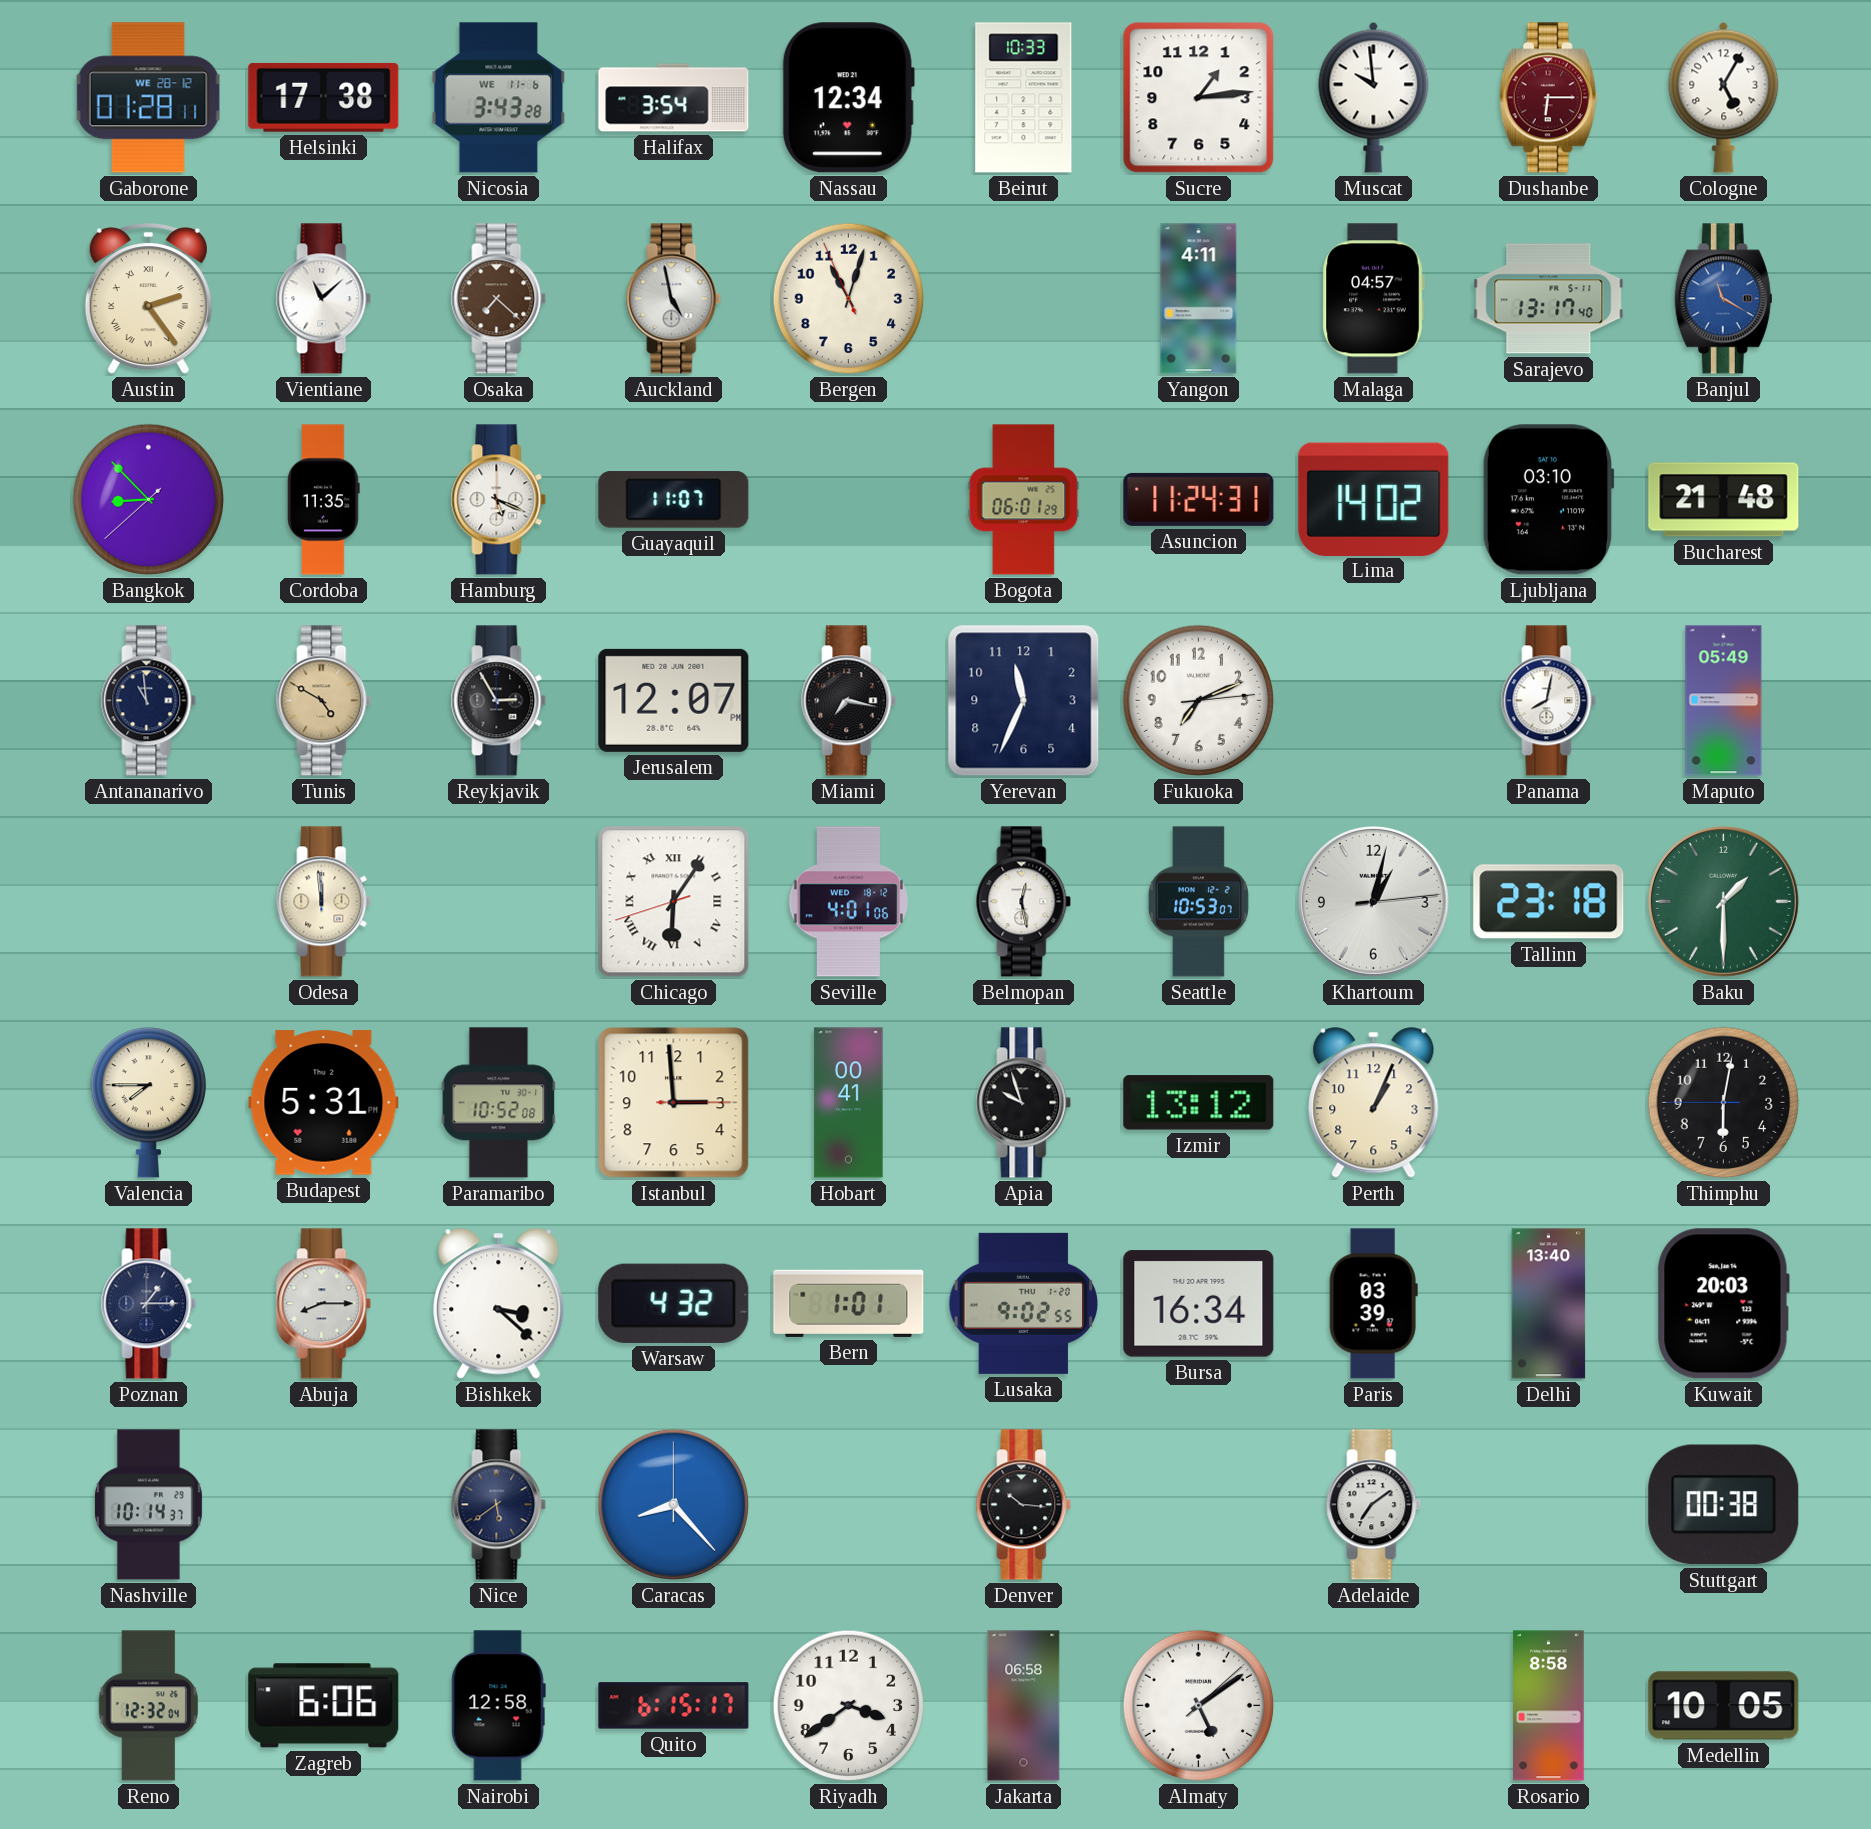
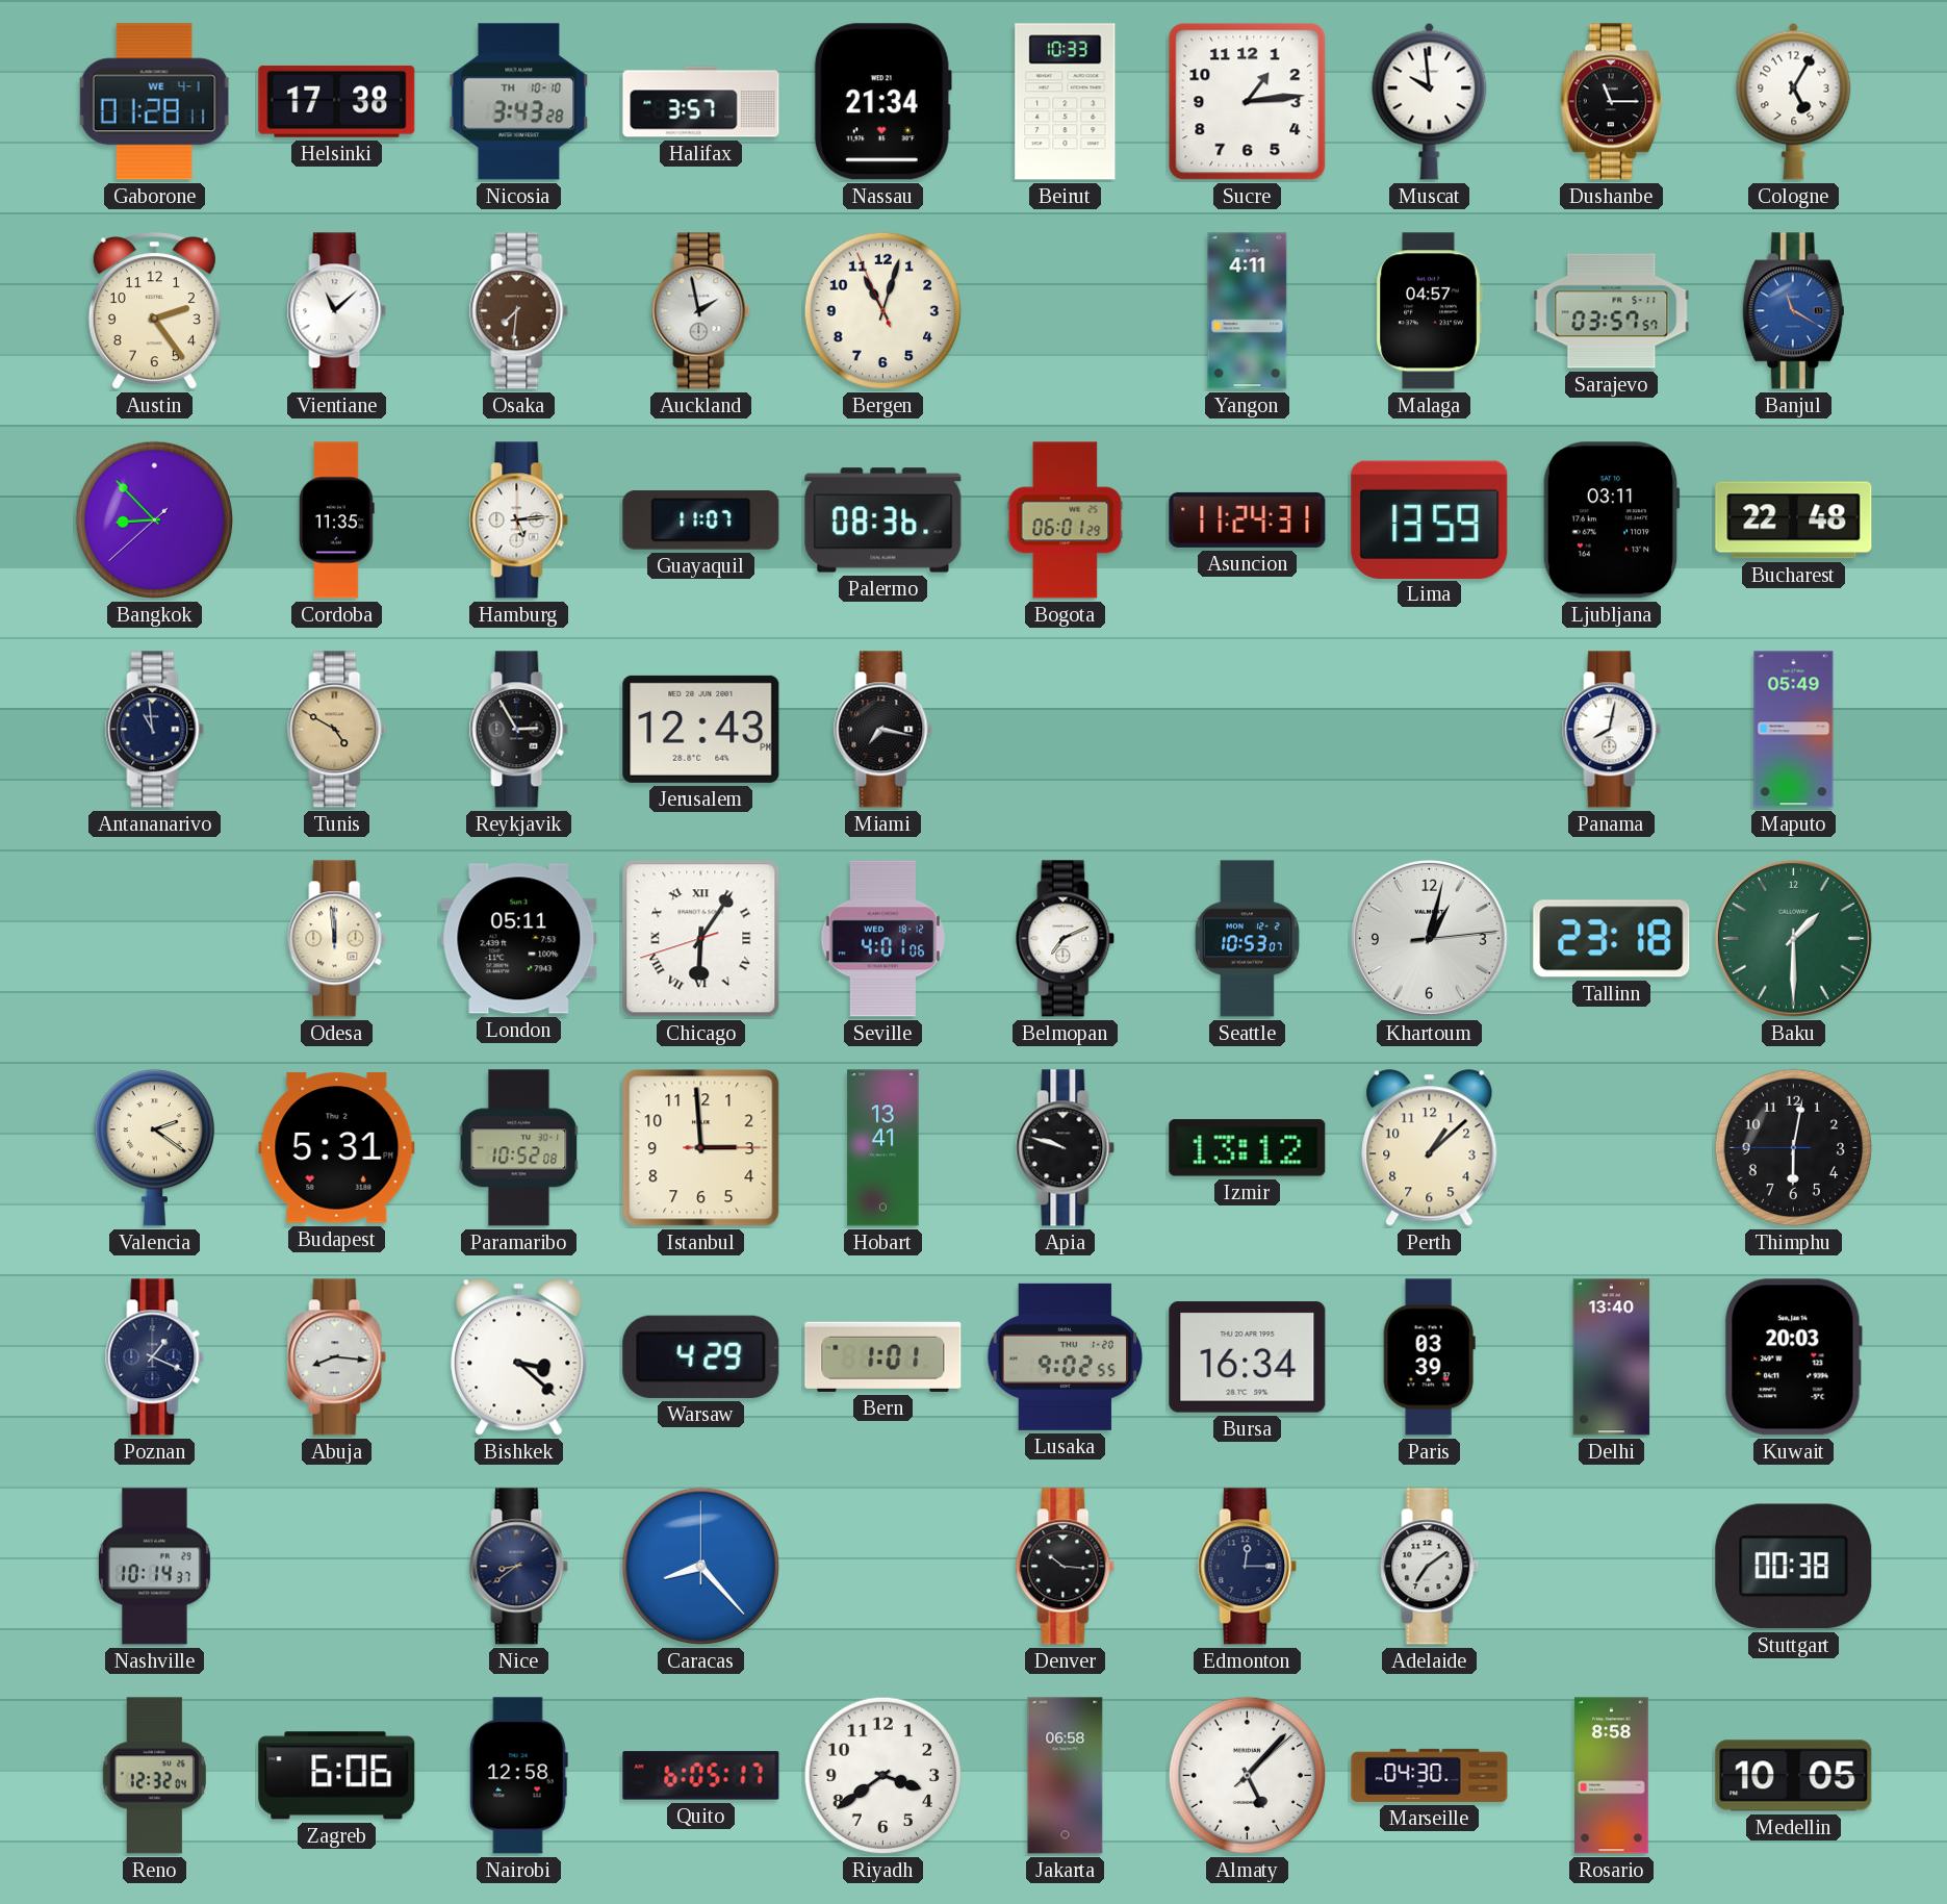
Gaborone date: WE 28-12 -> WE 4-1 (155, 102)
Nicosia date: WE 11-6 -> TH 10-10 (519, 102)
Halifax: 3:54 -> 3:57 (701, 102)
Nassau: 12:34 -> 21:34 (882, 102)
Dushanbe: 6:15 -> 11:15 (1611, 102)
Dushanbe dial: burgundy -> black (1611, 102)
Austin numerals: Roman -> Arabic (154, 311)
Osaka: 7:22 -> 7:31 (519, 311)
Auckland: 4:58 -> 1:58 (701, 311)
Sarajevo: 13:17 -> 03:57 (1612, 311)
Hamburg: 5:19 -> 5:14 (519, 521)
Palermo: none -> 08:36 (883, 521)
Lima: 14:02 -> 13:59 (1430, 519)
Ljubljana: 03:10 -> 03:11 (1611, 521)
Bucharest: 21:48 -> 22:48 (1794, 521)
Jerusalem: 12:07 -> 12:43 (701, 729)
Yerevan: 11:34 -> none (1024, 701)
Fukuoka: 7:11 -> none (1198, 701)
London: none -> 05:11 (519, 939)
Belmopan: 12:28 -> 7:11 (1066, 939)
Valencia: 7:45 -> 2:21 (154, 1148)
Hobart: 00:41 -> 13:41 (883, 1148)
Apia: 9:57 -> 9:48 (1066, 1148)
Perth: 1:04 -> 1:08 (1430, 1148)
Poznan: 1:15 -> 1:19 (155, 1357)
Abuja: 8:15 -> 8:16 (337, 1357)
Warsaw: 4:32 -> 4:29 (701, 1356)
Nice: 5:39 -> 8:39 (519, 1567)
Edmonton: none -> 12:15 (1248, 1567)
Quito: 6:15 -> 6:05 (701, 1776)
Almaty: 5:09 -> 5:07 (1247, 1776)
Marseille: none -> 04:30 (1430, 1775)
